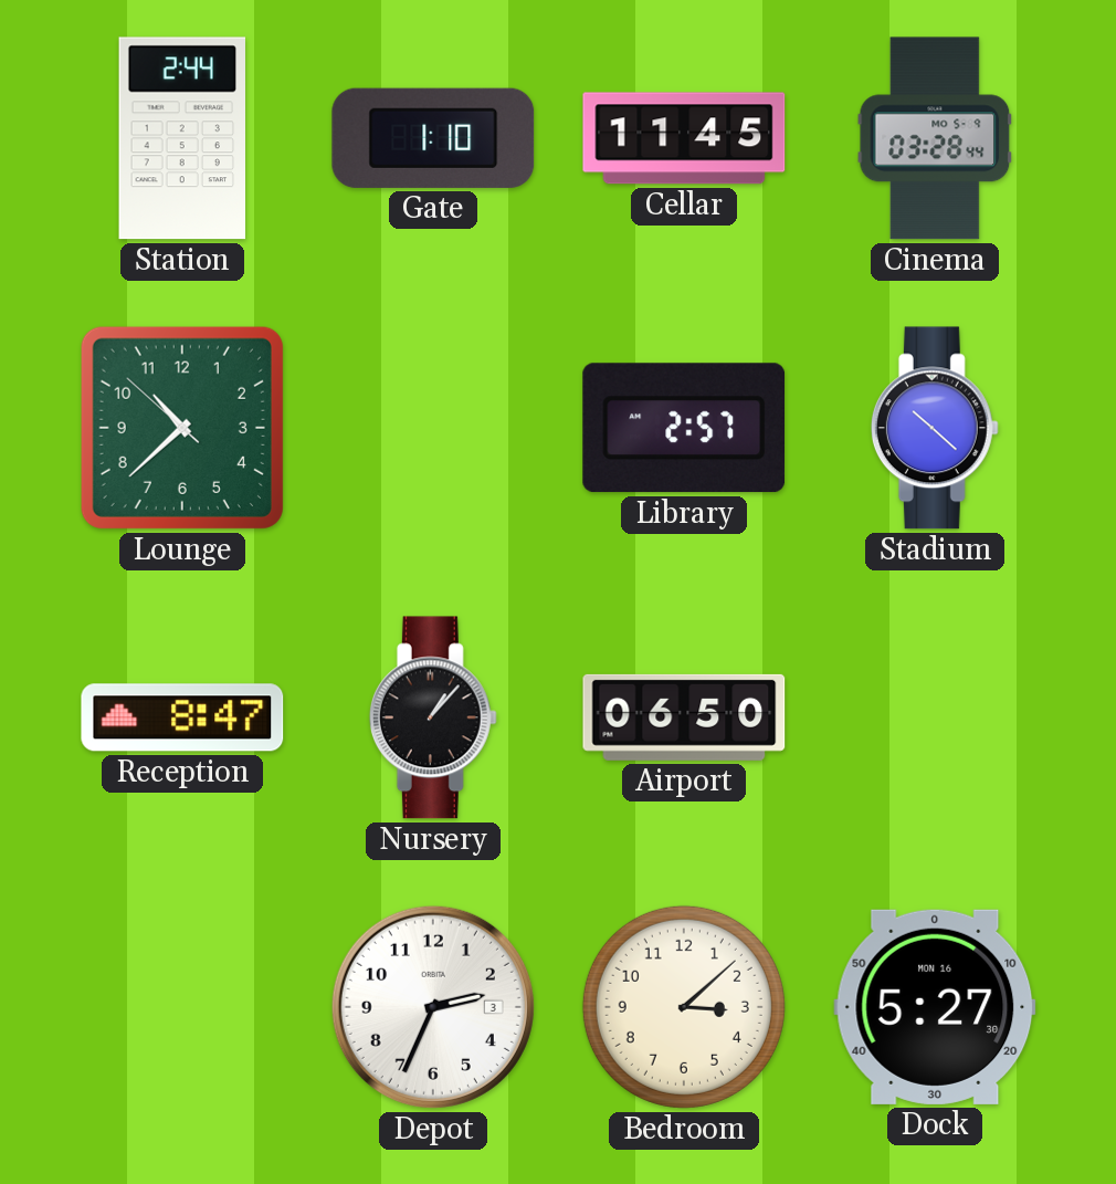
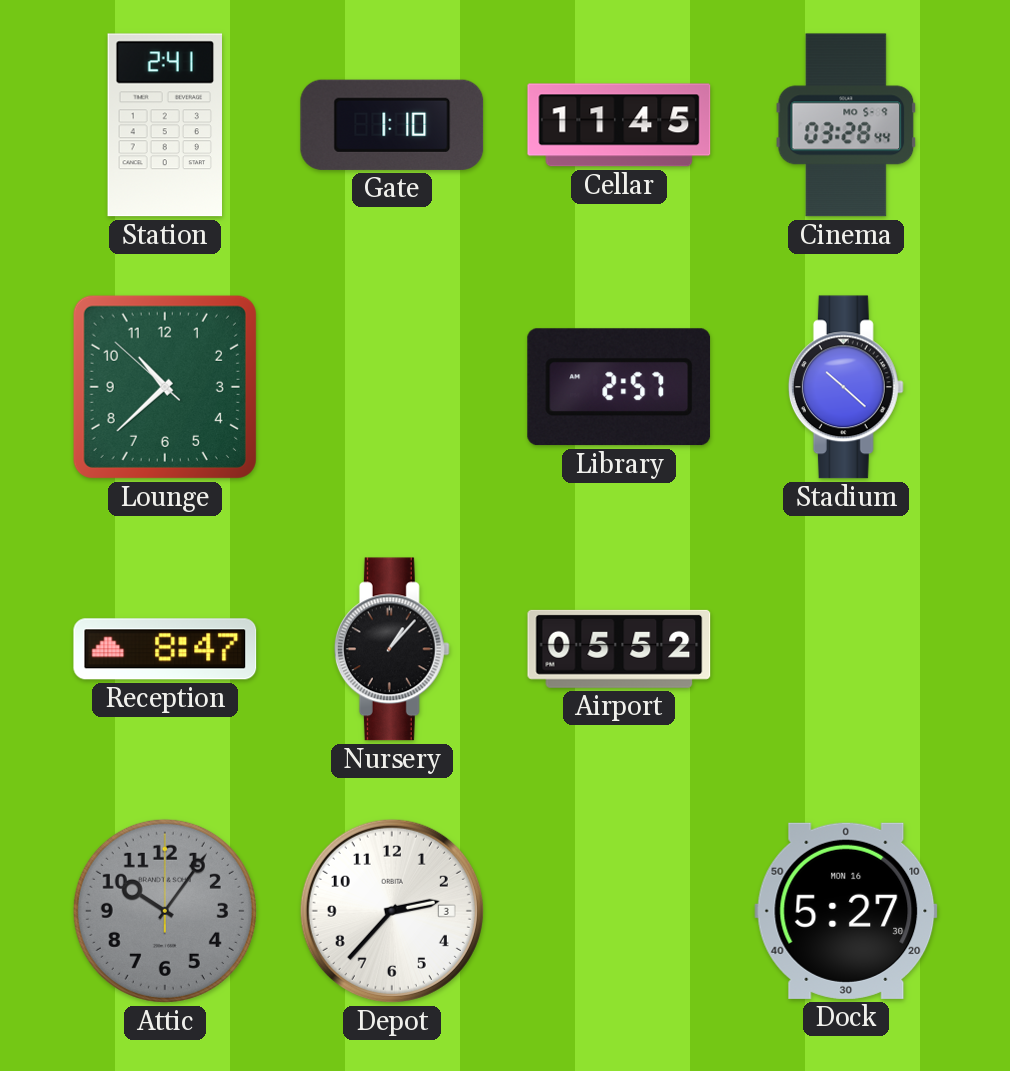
Station: 2:44 -> 2:41 (164, 125)
Airport: 06:50 -> 05:52 (619, 649)
Attic: none -> 10:06 (165, 911)
Depot: 2:34 -> 2:37 (392, 911)
Bedroom: 3:08 -> none (684, 1007)
